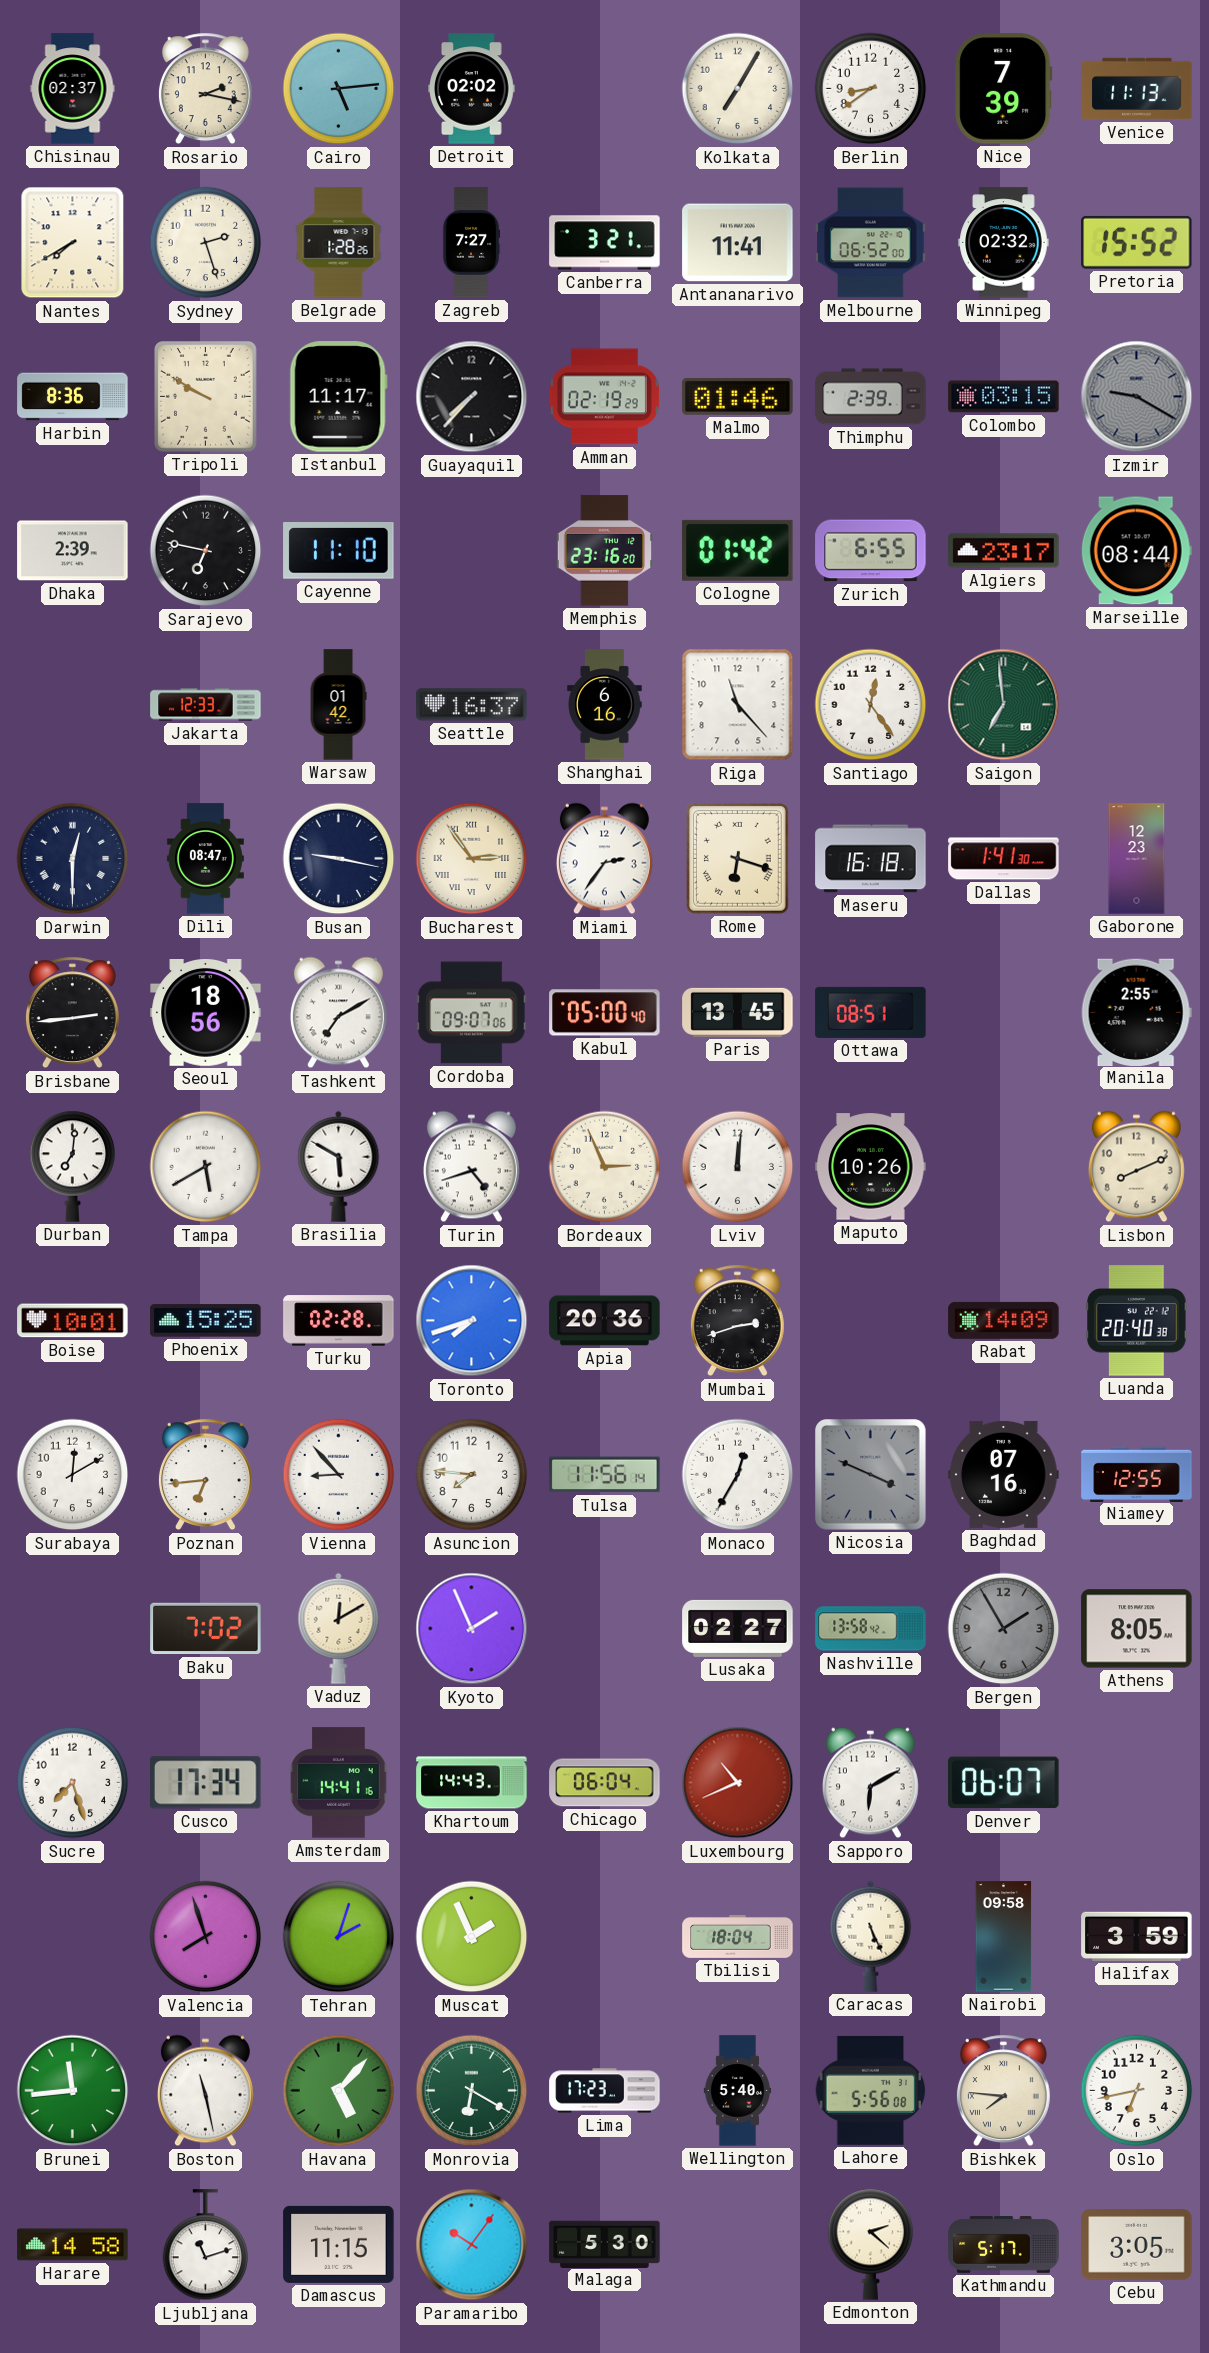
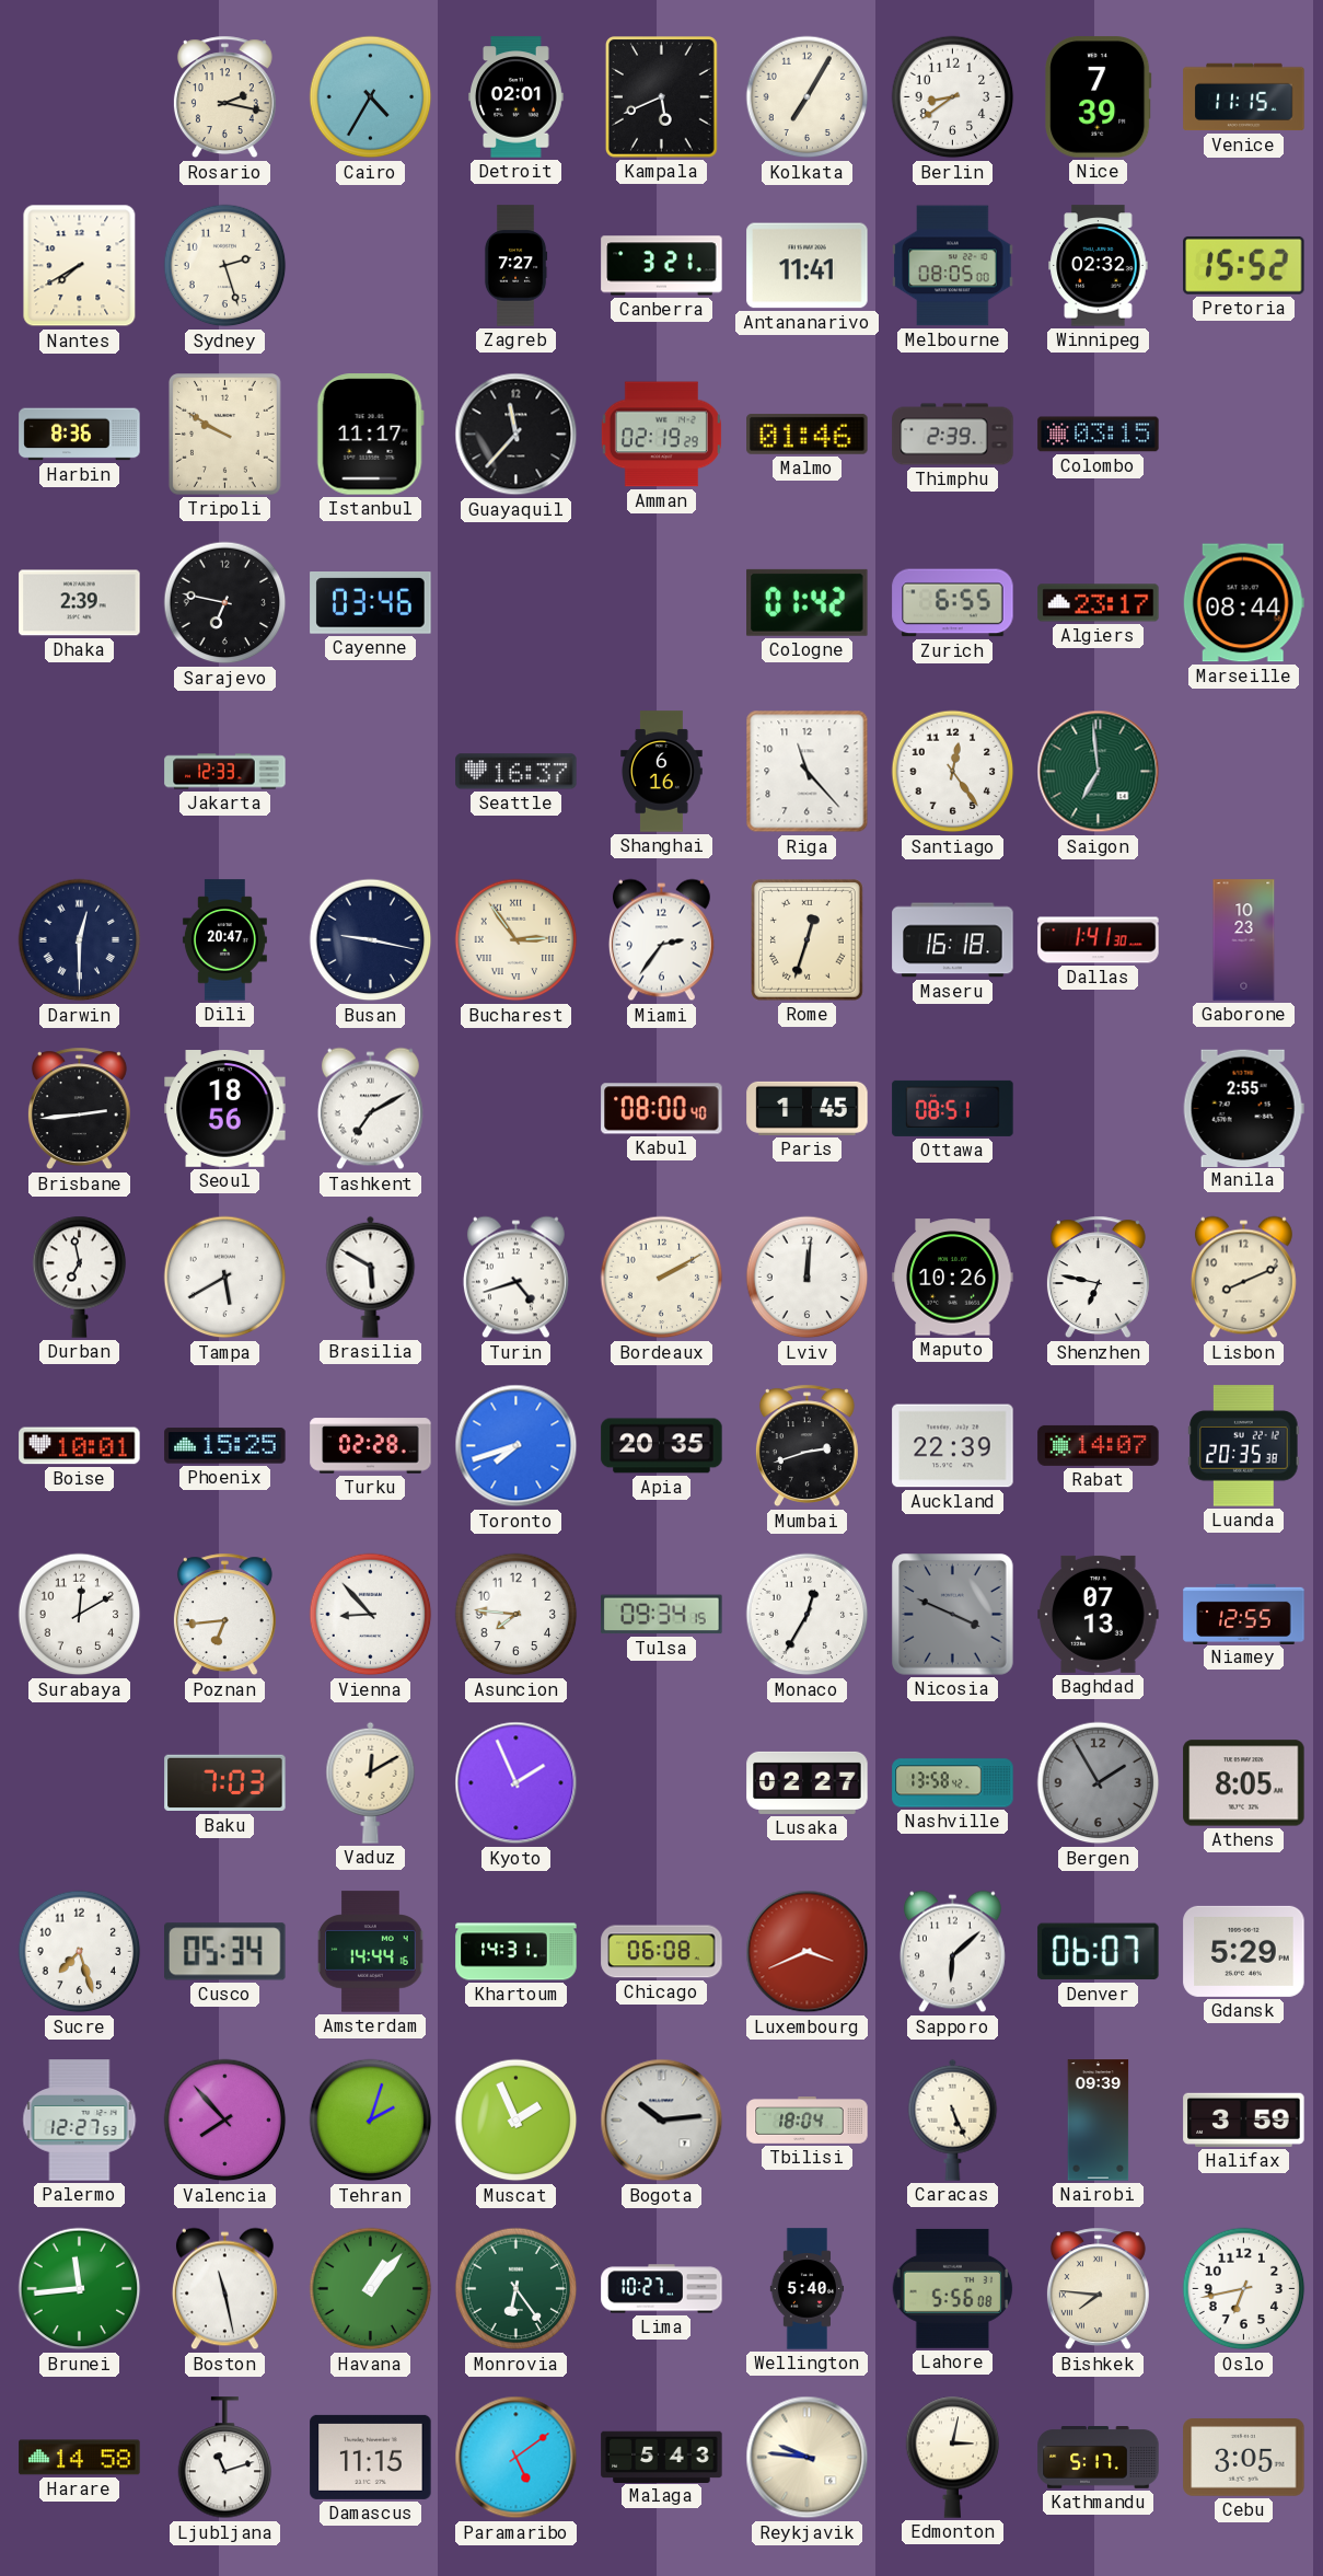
Chisinau: 02:37 -> none (73, 89)
Cairo: 5:14 -> 4:35 (371, 97)
Detroit: 02:02 -> 02:01 (517, 97)
Kampala: none -> 5:41 (661, 97)
Venice: 11:13 -> 11:15 (1244, 97)
Belgrade: 1:28 -> none (339, 243)
Melbourne: 06:52 -> 08:05 (953, 266)
Guayaquil: 7:37 -> 11:37 (517, 435)
Izmir: 9:20 -> none (1137, 397)
Cayenne: 11:10 -> 03:46 (371, 603)
Memphis: 23:16 -> none (604, 551)
Warsaw: 01:42 -> none (338, 705)
Dili: 08:47 -> 20:47 (224, 940)
Rome: 6:18 -> 12:33 (806, 940)
Gaborone: 12:23 -> 10:23 (1244, 940)
Cordoba: 09:07 -> none (472, 1013)
Kabul: 05:00 -> 08:00 (662, 1109)
Paris: 13:45 -> 1:45 (808, 1108)
Durban: 7:01 -> 6:58 (80, 1277)
Bordeaux: 2:56 -> 2:10 (662, 1278)
Shenzhen: none -> 6:47 (1098, 1278)
Apia: 20:36 -> 20:35 (662, 1446)
Auckland: none -> 22:39 (953, 1446)
Rabat: 14:09 -> 14:07 (1099, 1445)
Luanda: 20:40 -> 20:35 (1244, 1446)
Tulsa: 11:56 -> 09:34 (662, 1615)
Baghdad: 07:16 -> 07:13 (1099, 1614)
Baku: 7:02 -> 7:03 (225, 1783)
Cusco: 17:34 -> 05:34 (225, 1952)
Amsterdam: 14:41 -> 14:44 (371, 1952)
Khartoum: 14:43 -> 14:31 (517, 1952)
Chicago: 06:04 -> 06:08 (662, 1952)
Luxembourg: 10:41 -> 3:41 (808, 1952)
Sapporo: 6:10 -> 6:08 (952, 1952)
Gdansk: none -> 5:29 (1244, 1951)
Palermo: none -> 12:27 (80, 2121)
Valencia: 7:57 -> 7:53 (225, 2121)
Bogota: none -> 10:14 (662, 2121)
Nairobi: 09:58 -> 09:39 (1099, 2121)
Havana: 5:07 -> 1:07 (371, 2289)
Monrovia: 6:20 -> 6:24 (517, 2289)
Lima: 17:23 -> 10:27 (662, 2289)
Paramaribo: 10:06 -> 5:09 (517, 2458)
Malaga: 5:30 -> 5:43 (662, 2457)
Reykjavik: none -> 9:46 (808, 2458)
Edmonton: 2:22 -> 3:02 (953, 2457)
